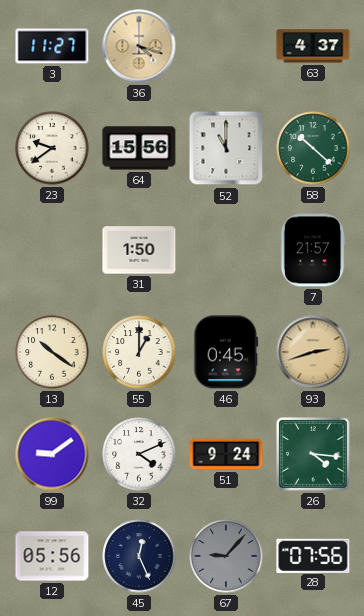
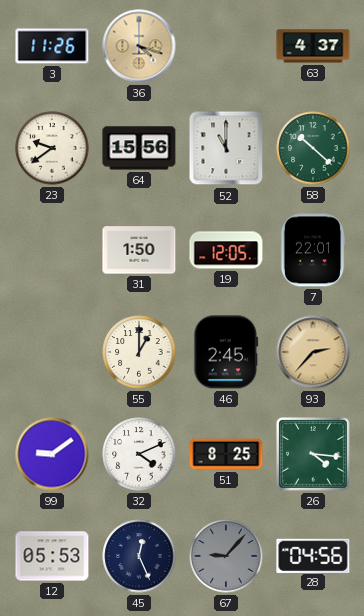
3: 11:27 -> 11:26 (52, 46)
19: none -> 12:05 (226, 250)
7: 21:57 -> 22:01 (313, 250)
13: 10:21 -> none (52, 352)
46: 0:45 -> 2:45 (226, 352)
93: 2:42 -> 2:37 (313, 352)
51: 9:24 -> 8:25 (226, 454)
12: 05:56 -> 05:53 (52, 556)
28: 07:56 -> 04:56 (313, 555)
